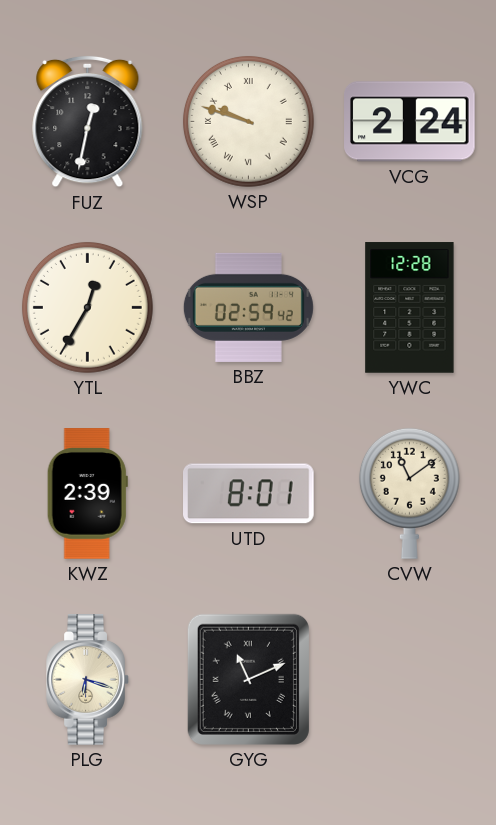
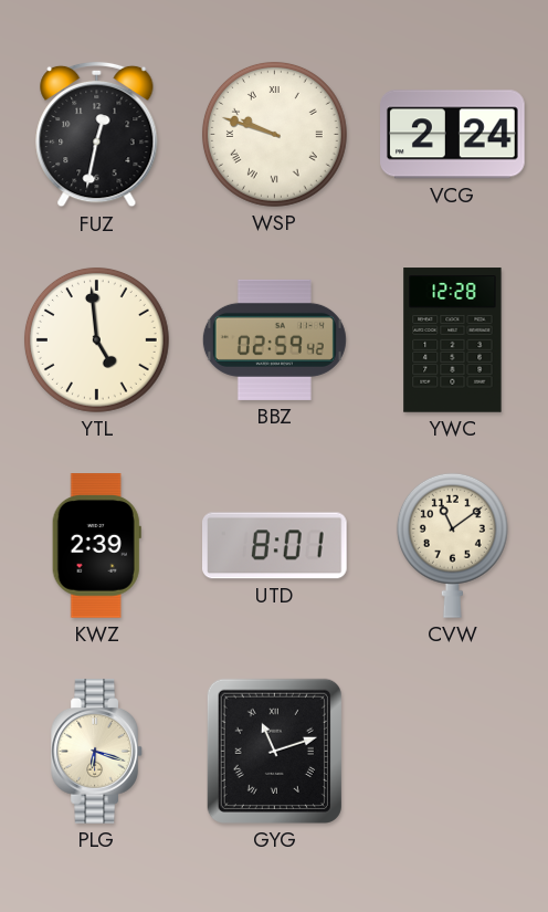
YTL: 12:35 -> 4:59 (96, 339)
GYG: 11:11 -> 11:12 (274, 751)
